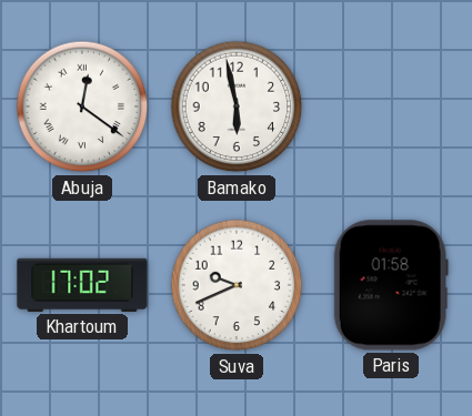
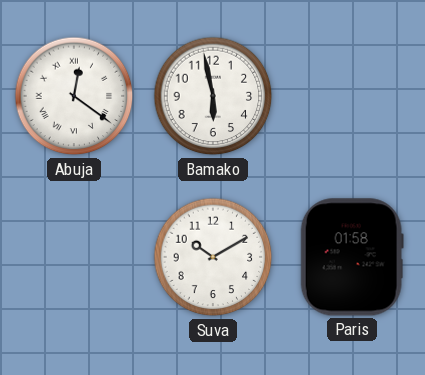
Khartoum: 17:02 -> none (82, 285)
Suva: 9:41 -> 10:10 (213, 257)
